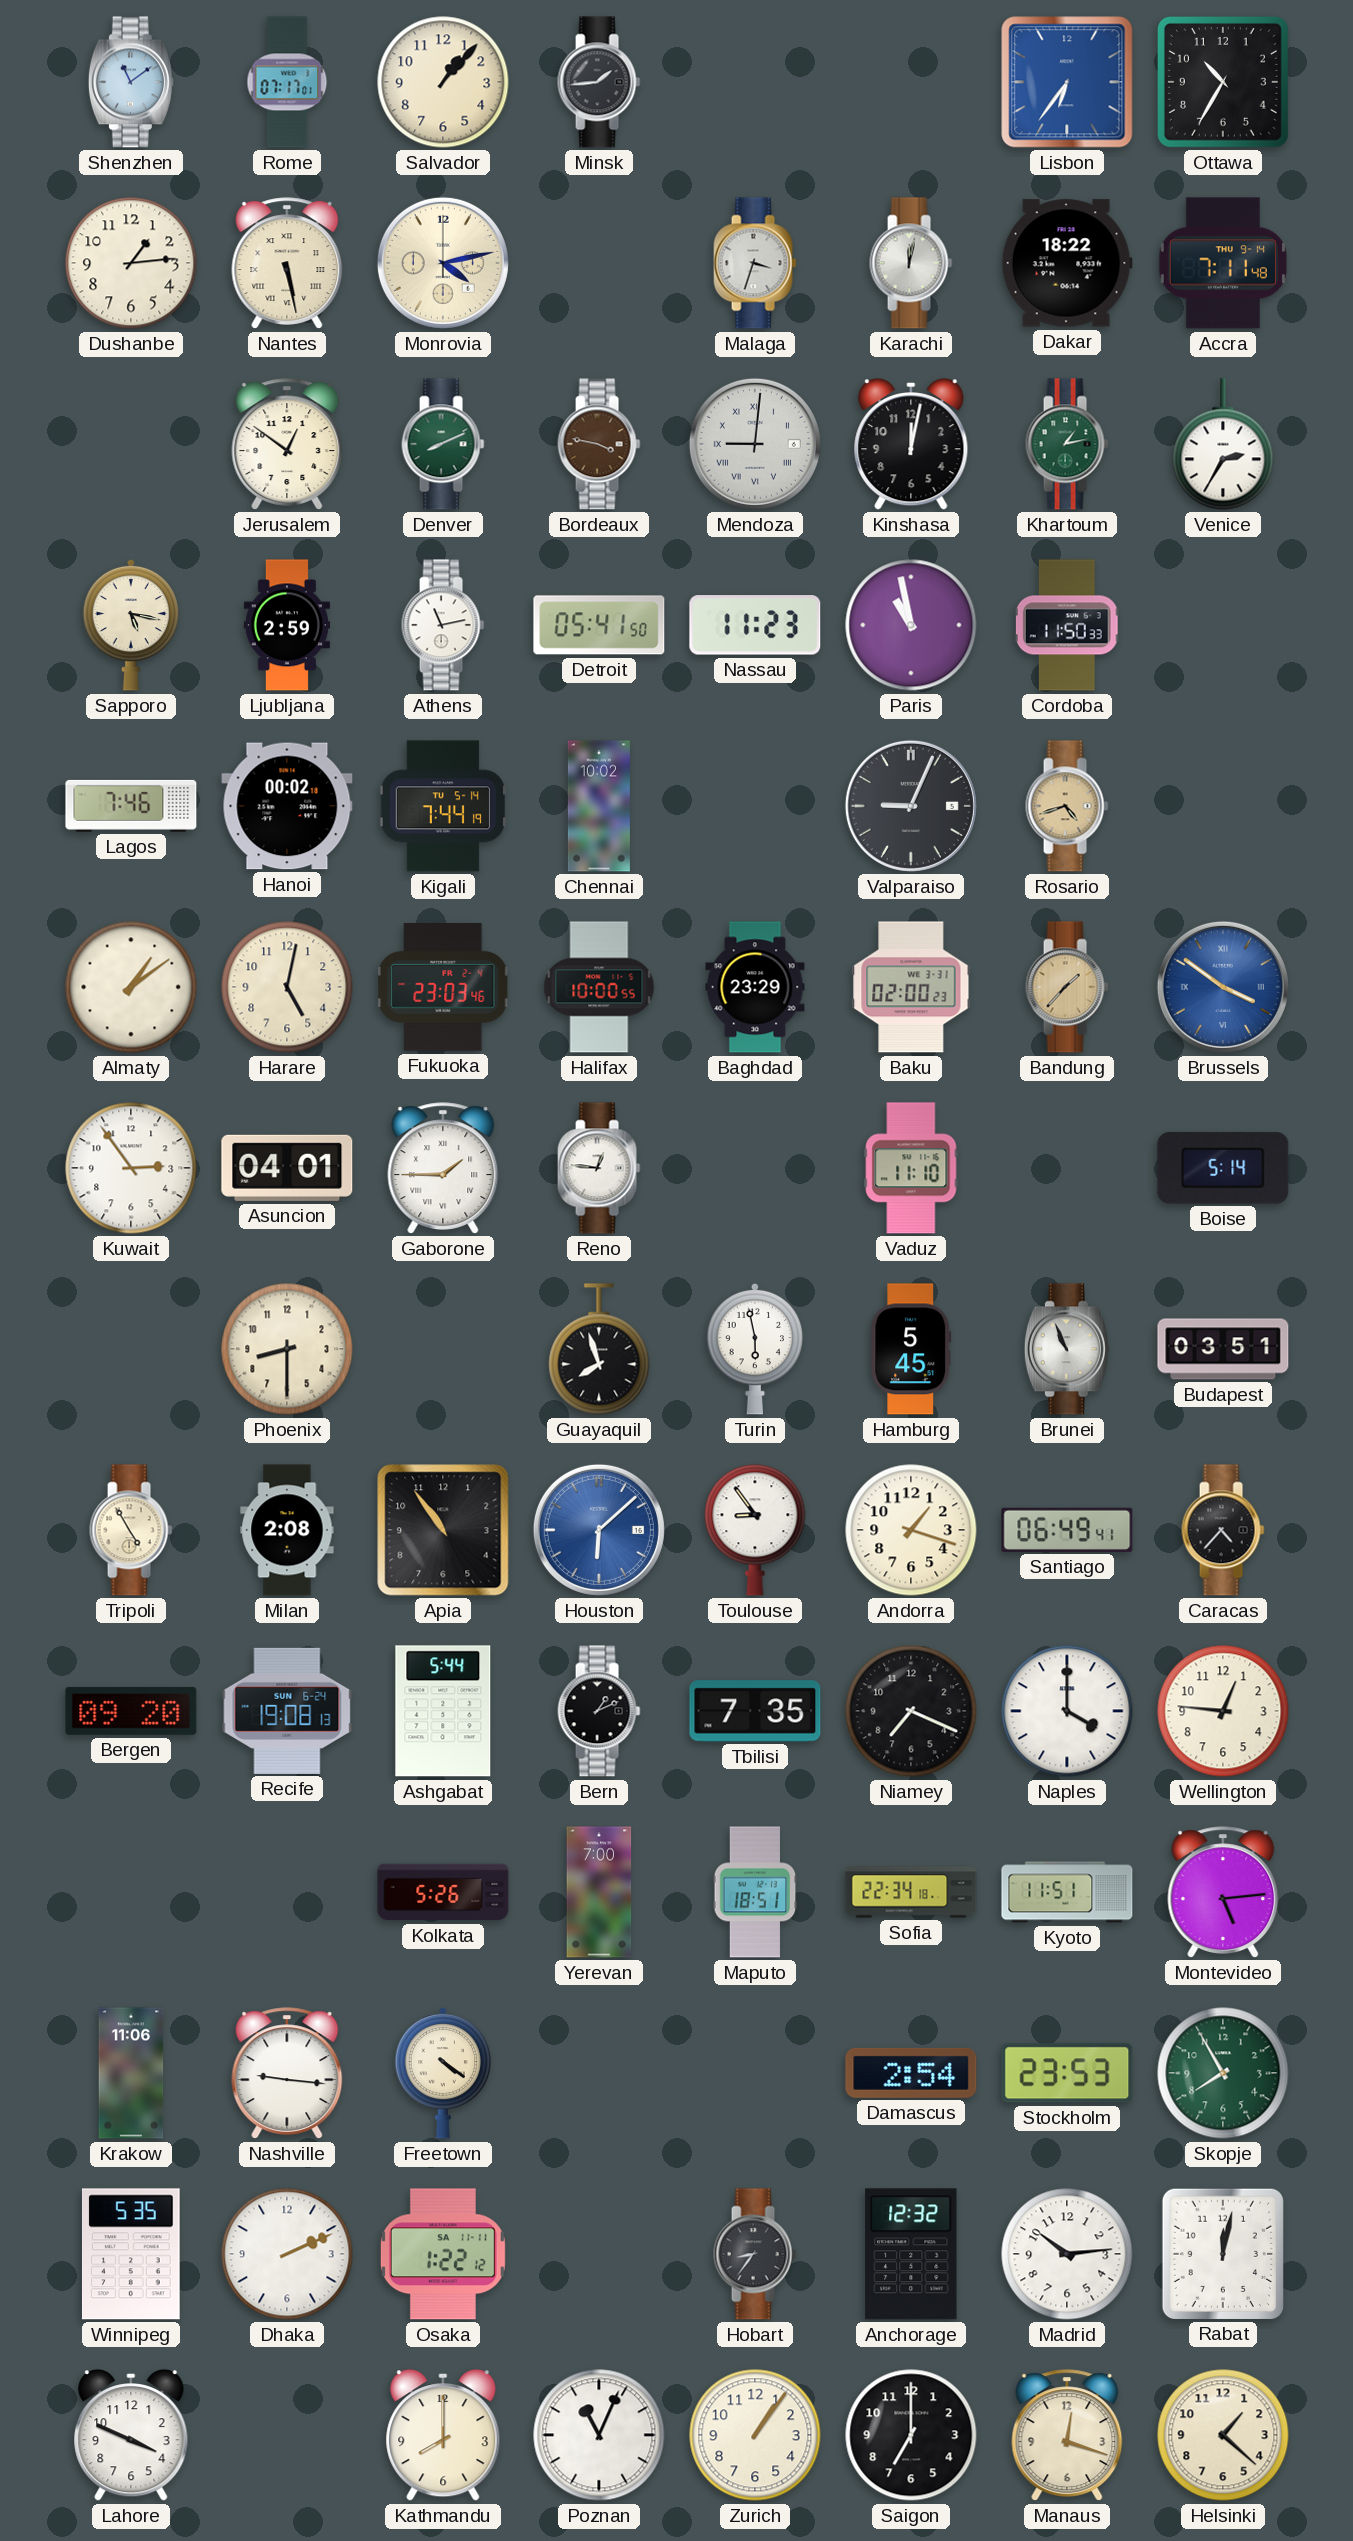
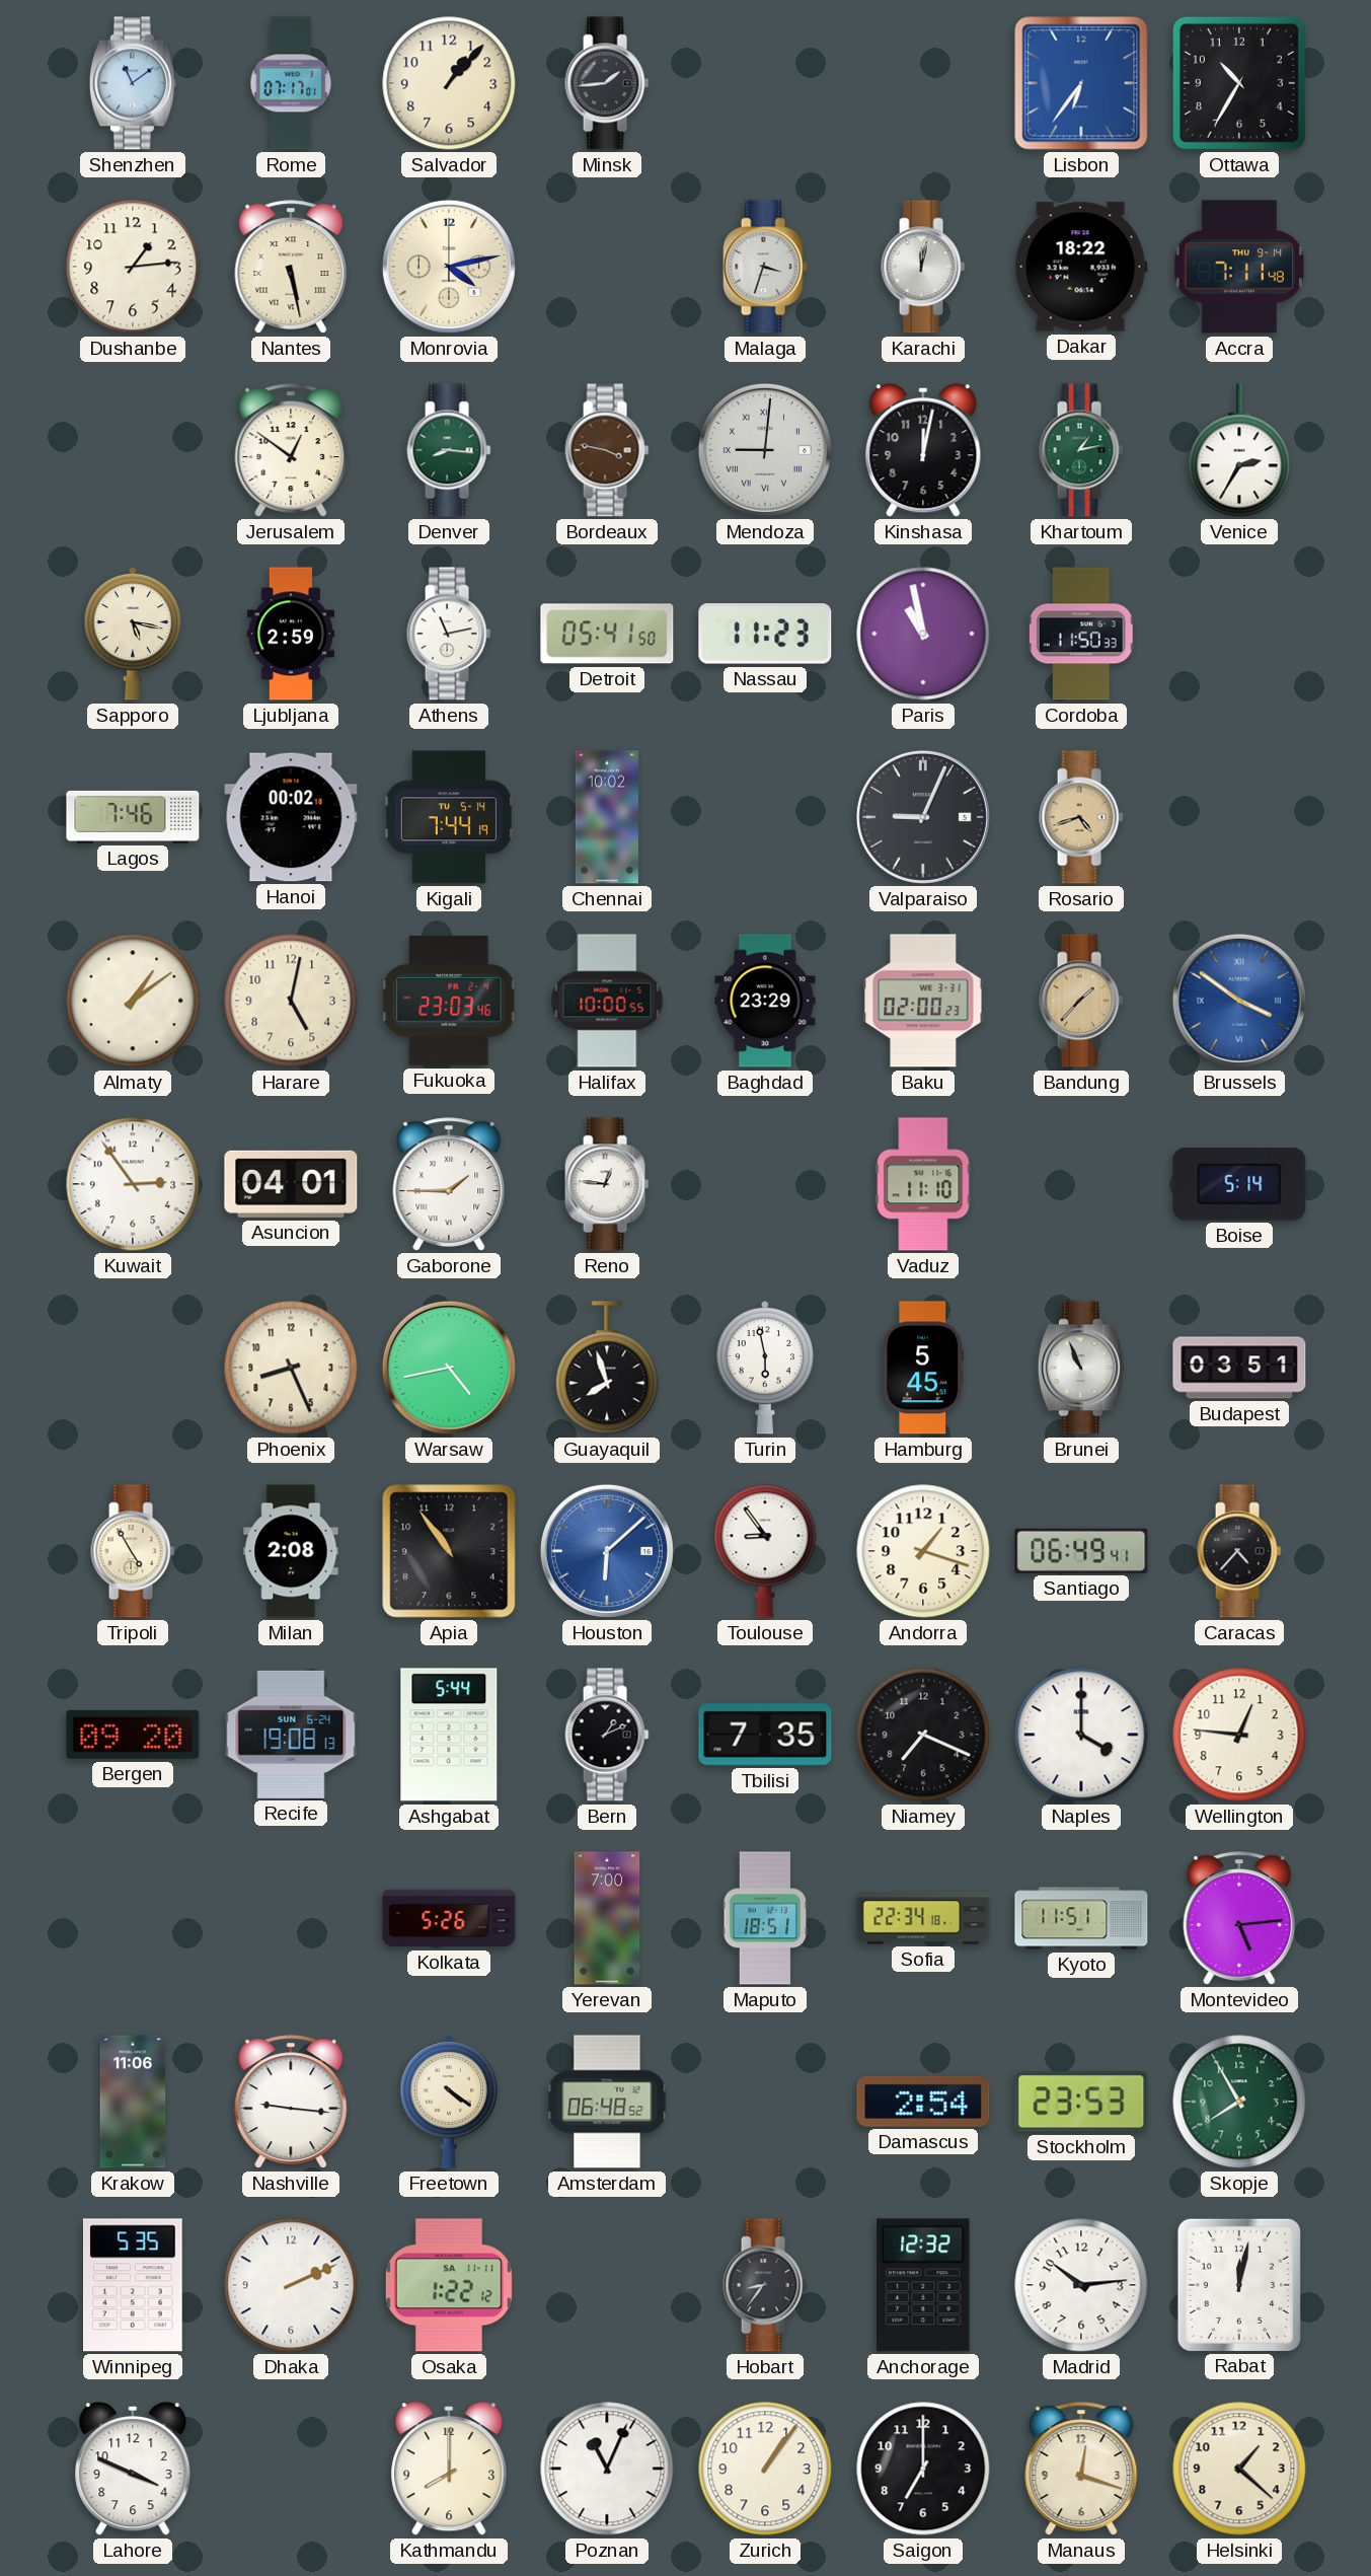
Denver: 8:11 -> 8:16 (449, 450)
Phoenix: 8:30 -> 8:26 (291, 1368)
Warsaw: none -> 4:43 (449, 1368)
Amsterdam: none -> 06:48 (607, 2102)
